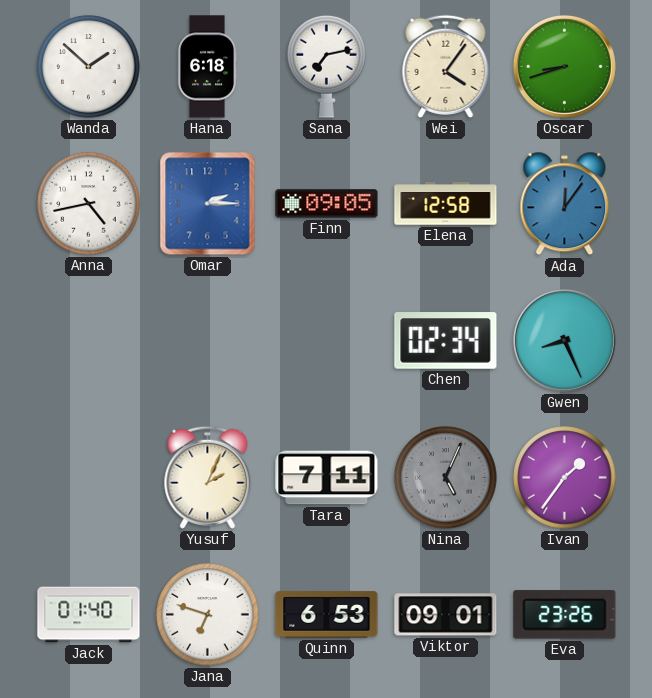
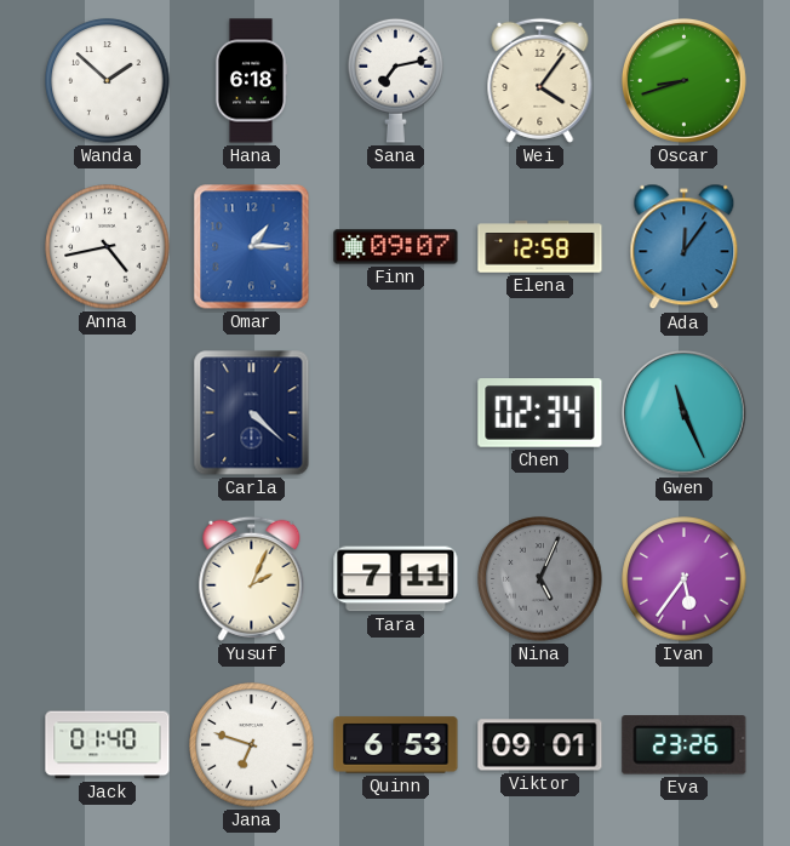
Omar: 2:15 -> 1:15 (252, 247)
Finn: 09:05 -> 09:07 (396, 247)
Carla: none -> 4:22 (252, 413)
Gwen: 8:26 -> 11:26 (683, 412)
Ivan: 1:36 -> 5:36 (685, 579)
